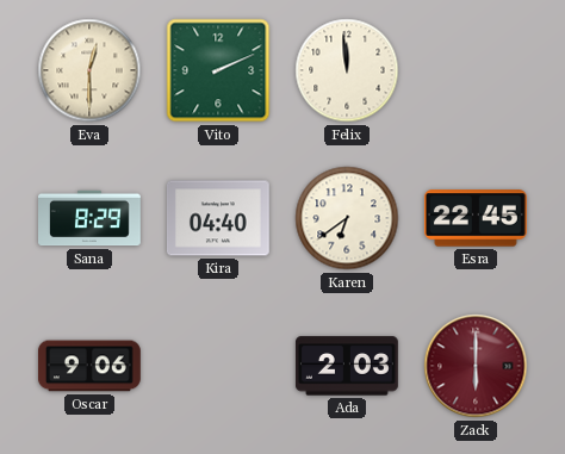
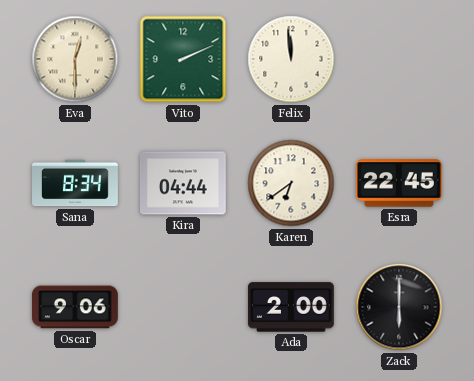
Sana: 8:29 -> 8:34 (76, 183)
Kira: 04:40 -> 04:44 (183, 183)
Ada: 2:03 -> 2:00 (291, 307)
Zack dial: burgundy -> black (399, 307)
